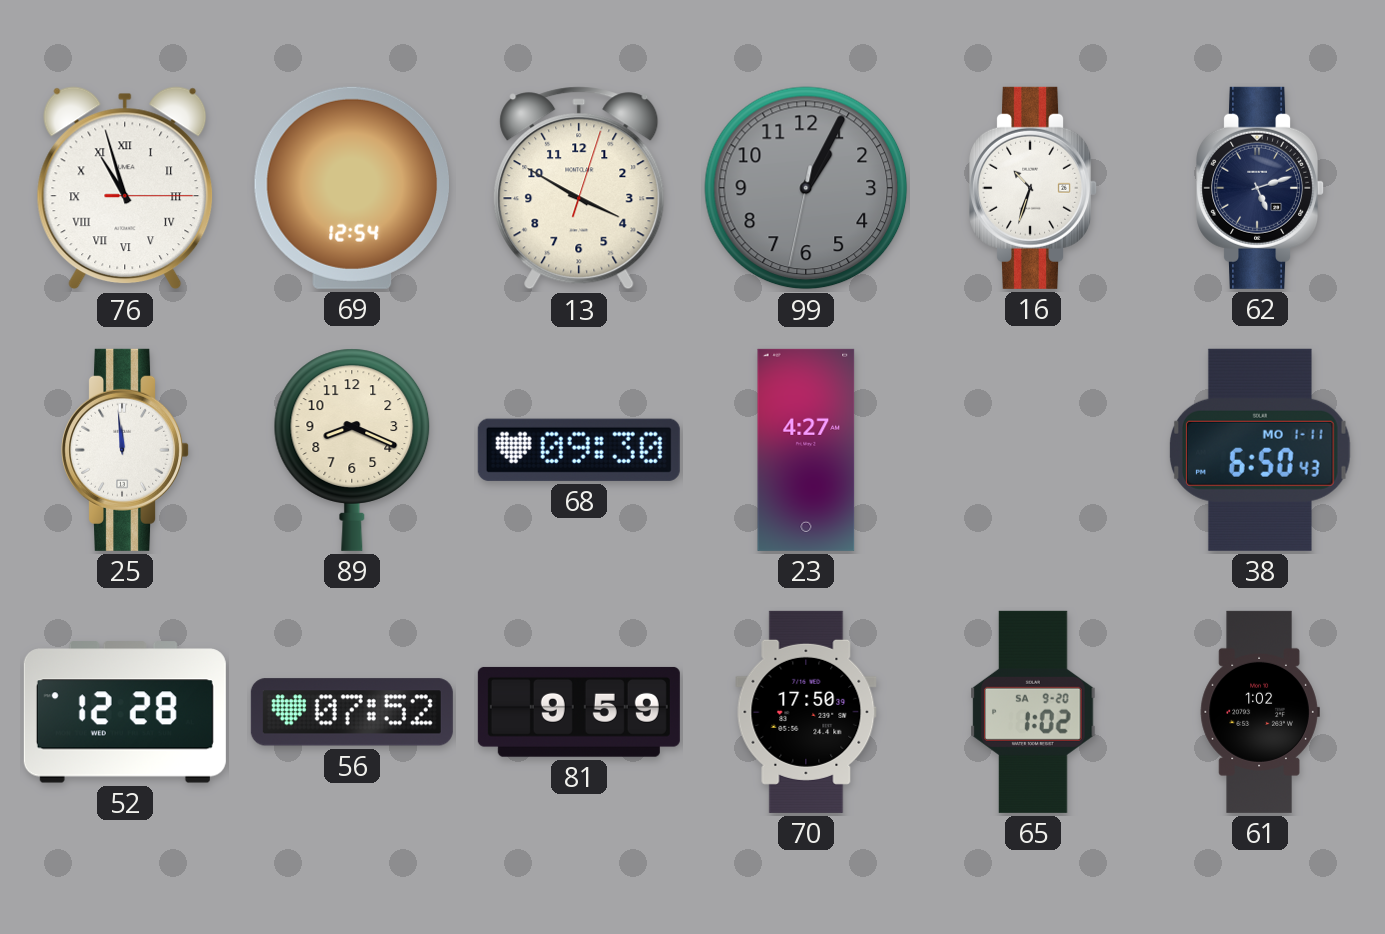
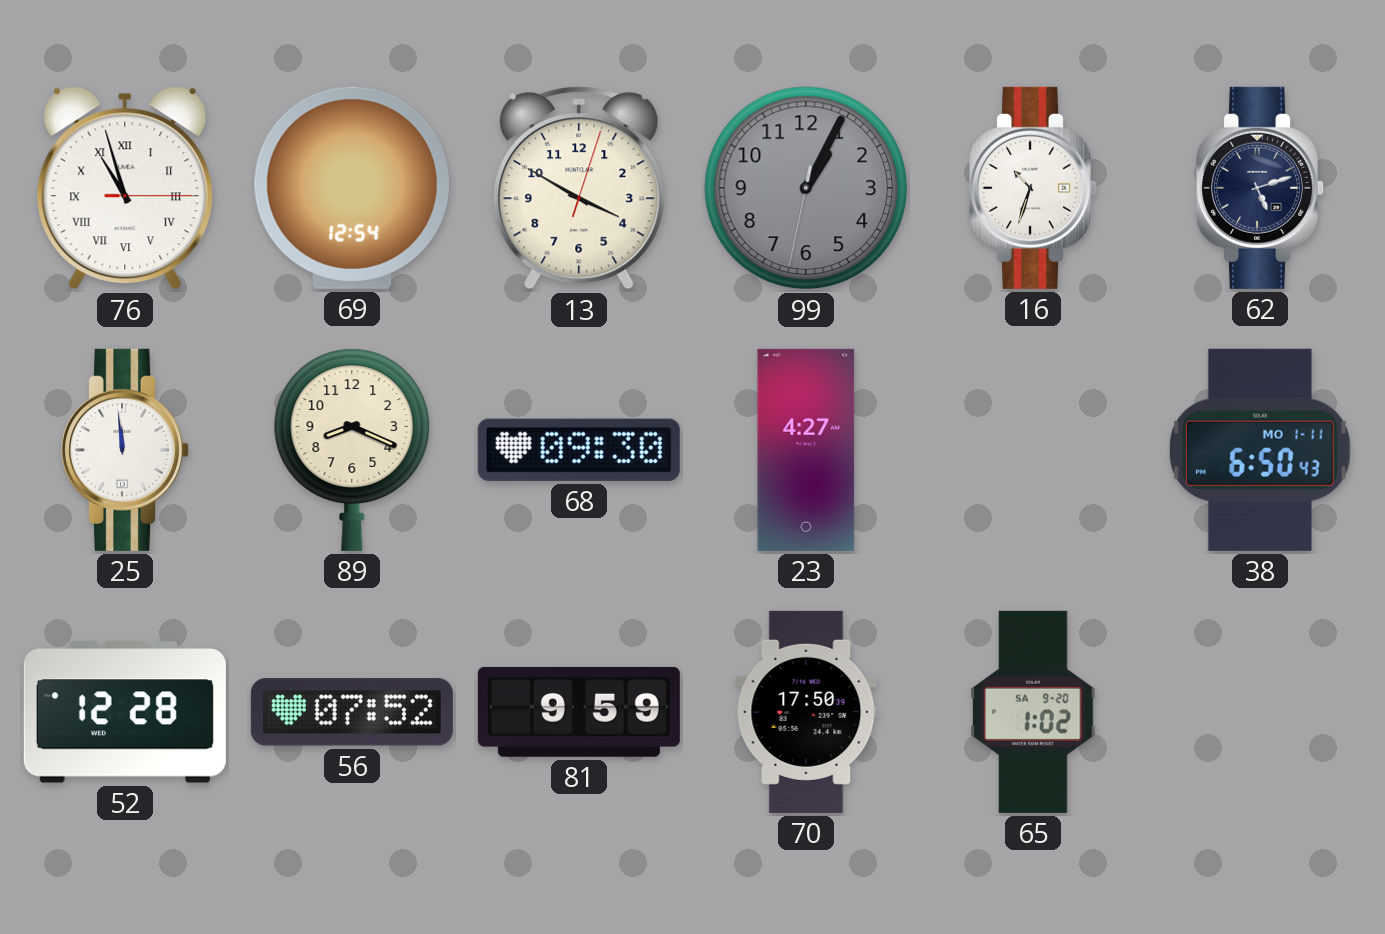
61: 1:02 -> none (1260, 712)
